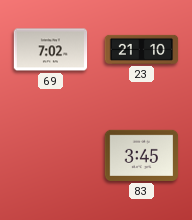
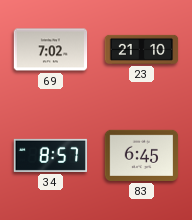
34: none -> 8:57 (51, 155)
83: 3:45 -> 6:45 (142, 155)
